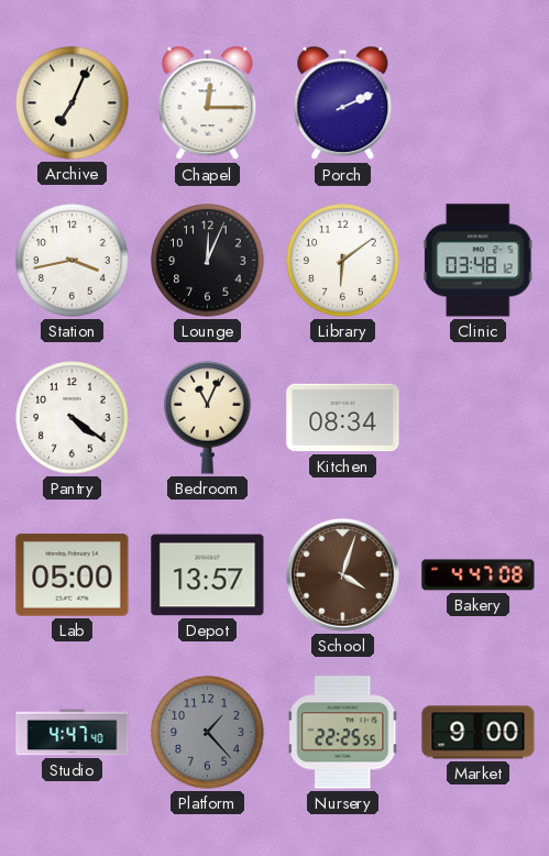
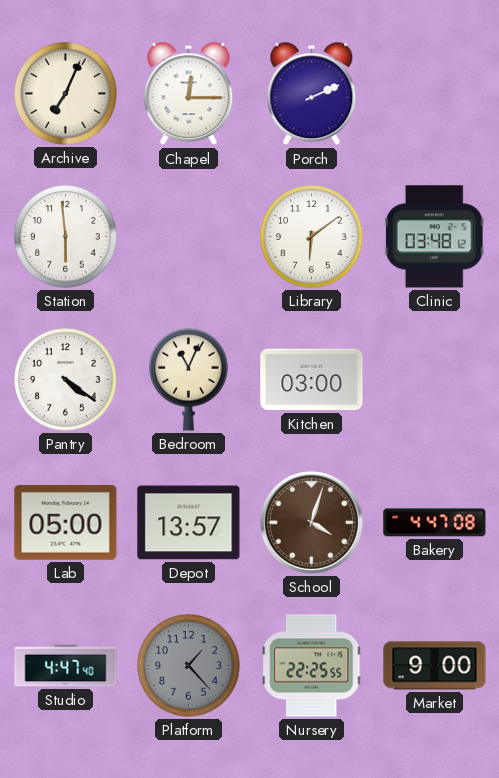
Station: 3:43 -> 5:59 (66, 237)
Lounge: 12:04 -> none (208, 261)
Kitchen: 08:34 -> 03:00 (312, 380)
